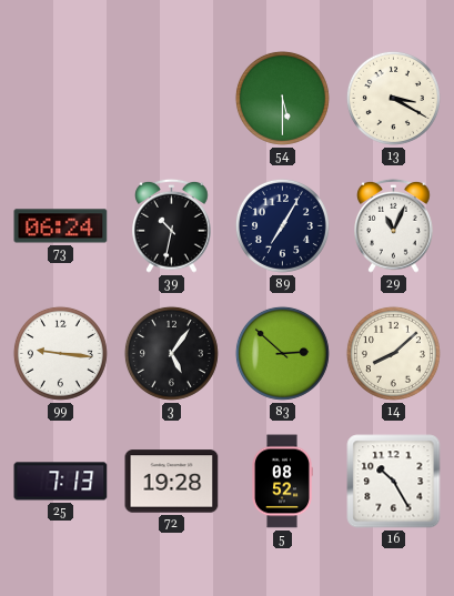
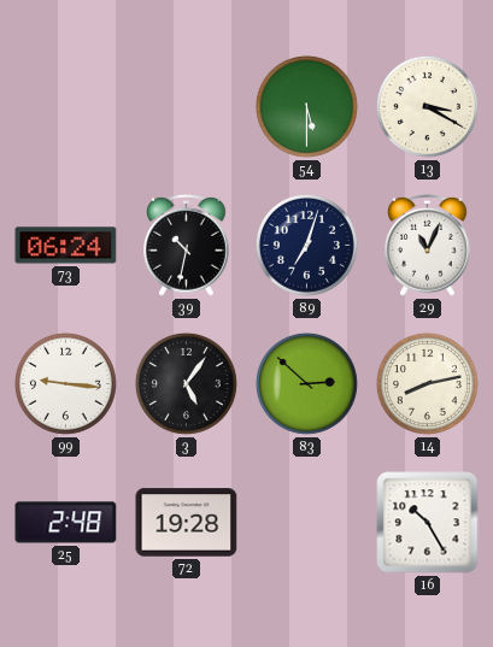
89: 7:05 -> 7:03 (306, 245)
14: 8:08 -> 8:13 (427, 383)
25: 7:13 -> 2:48 (66, 523)
5: 08:52 -> none (282, 482)
